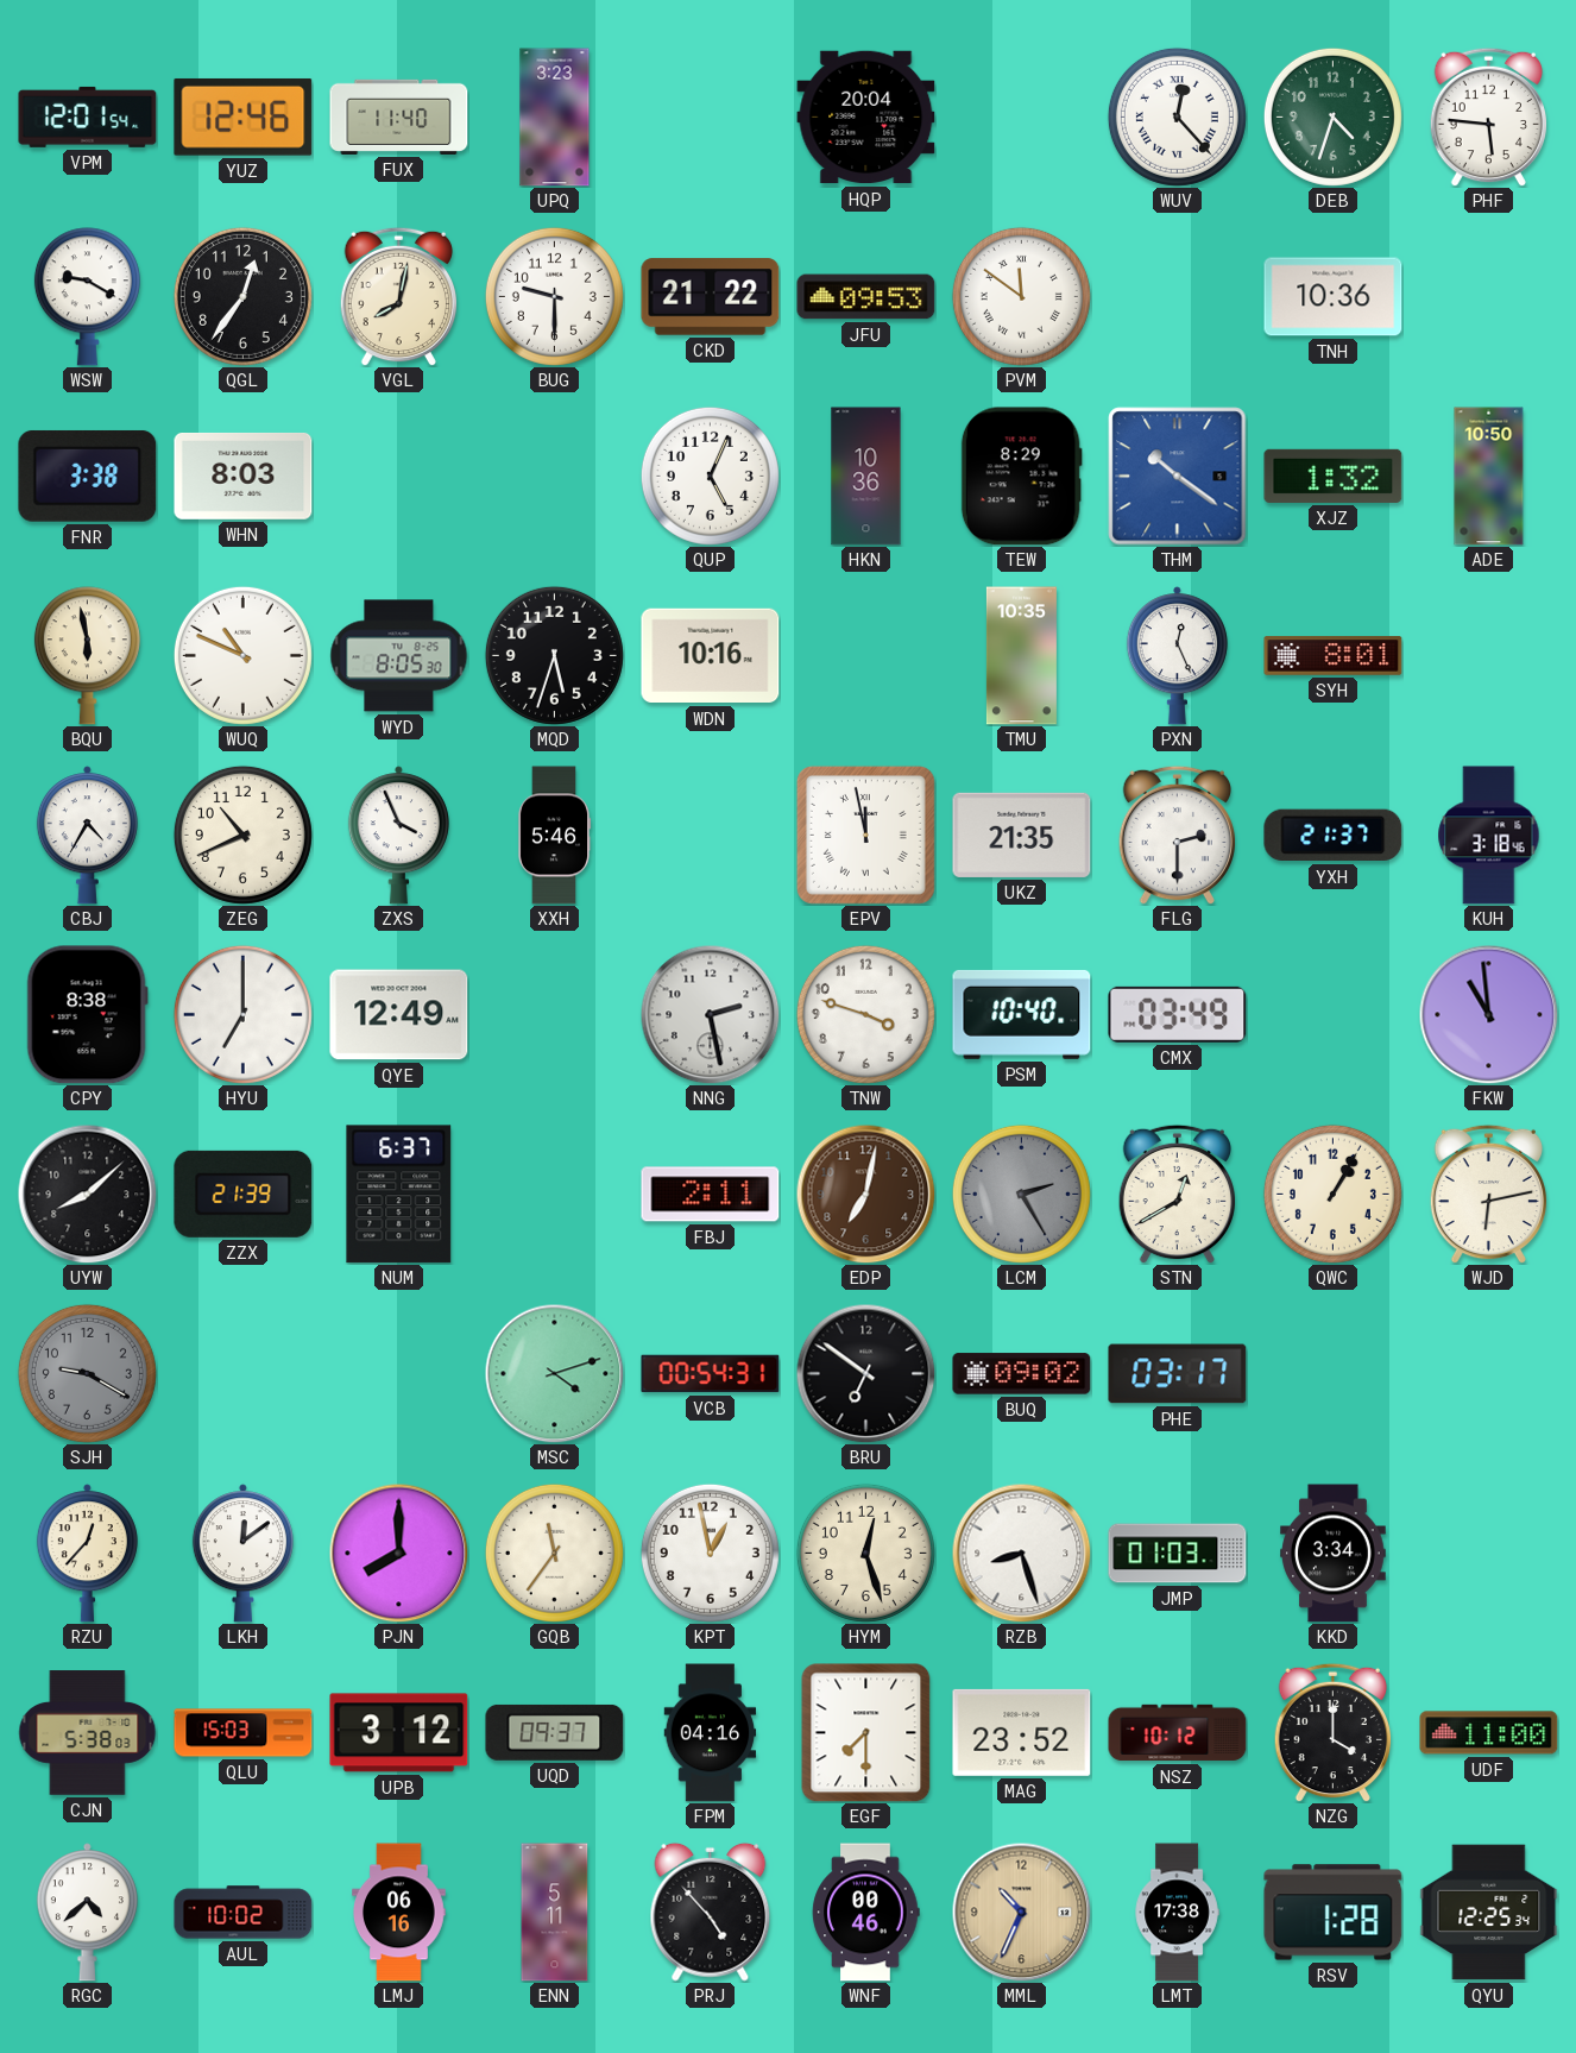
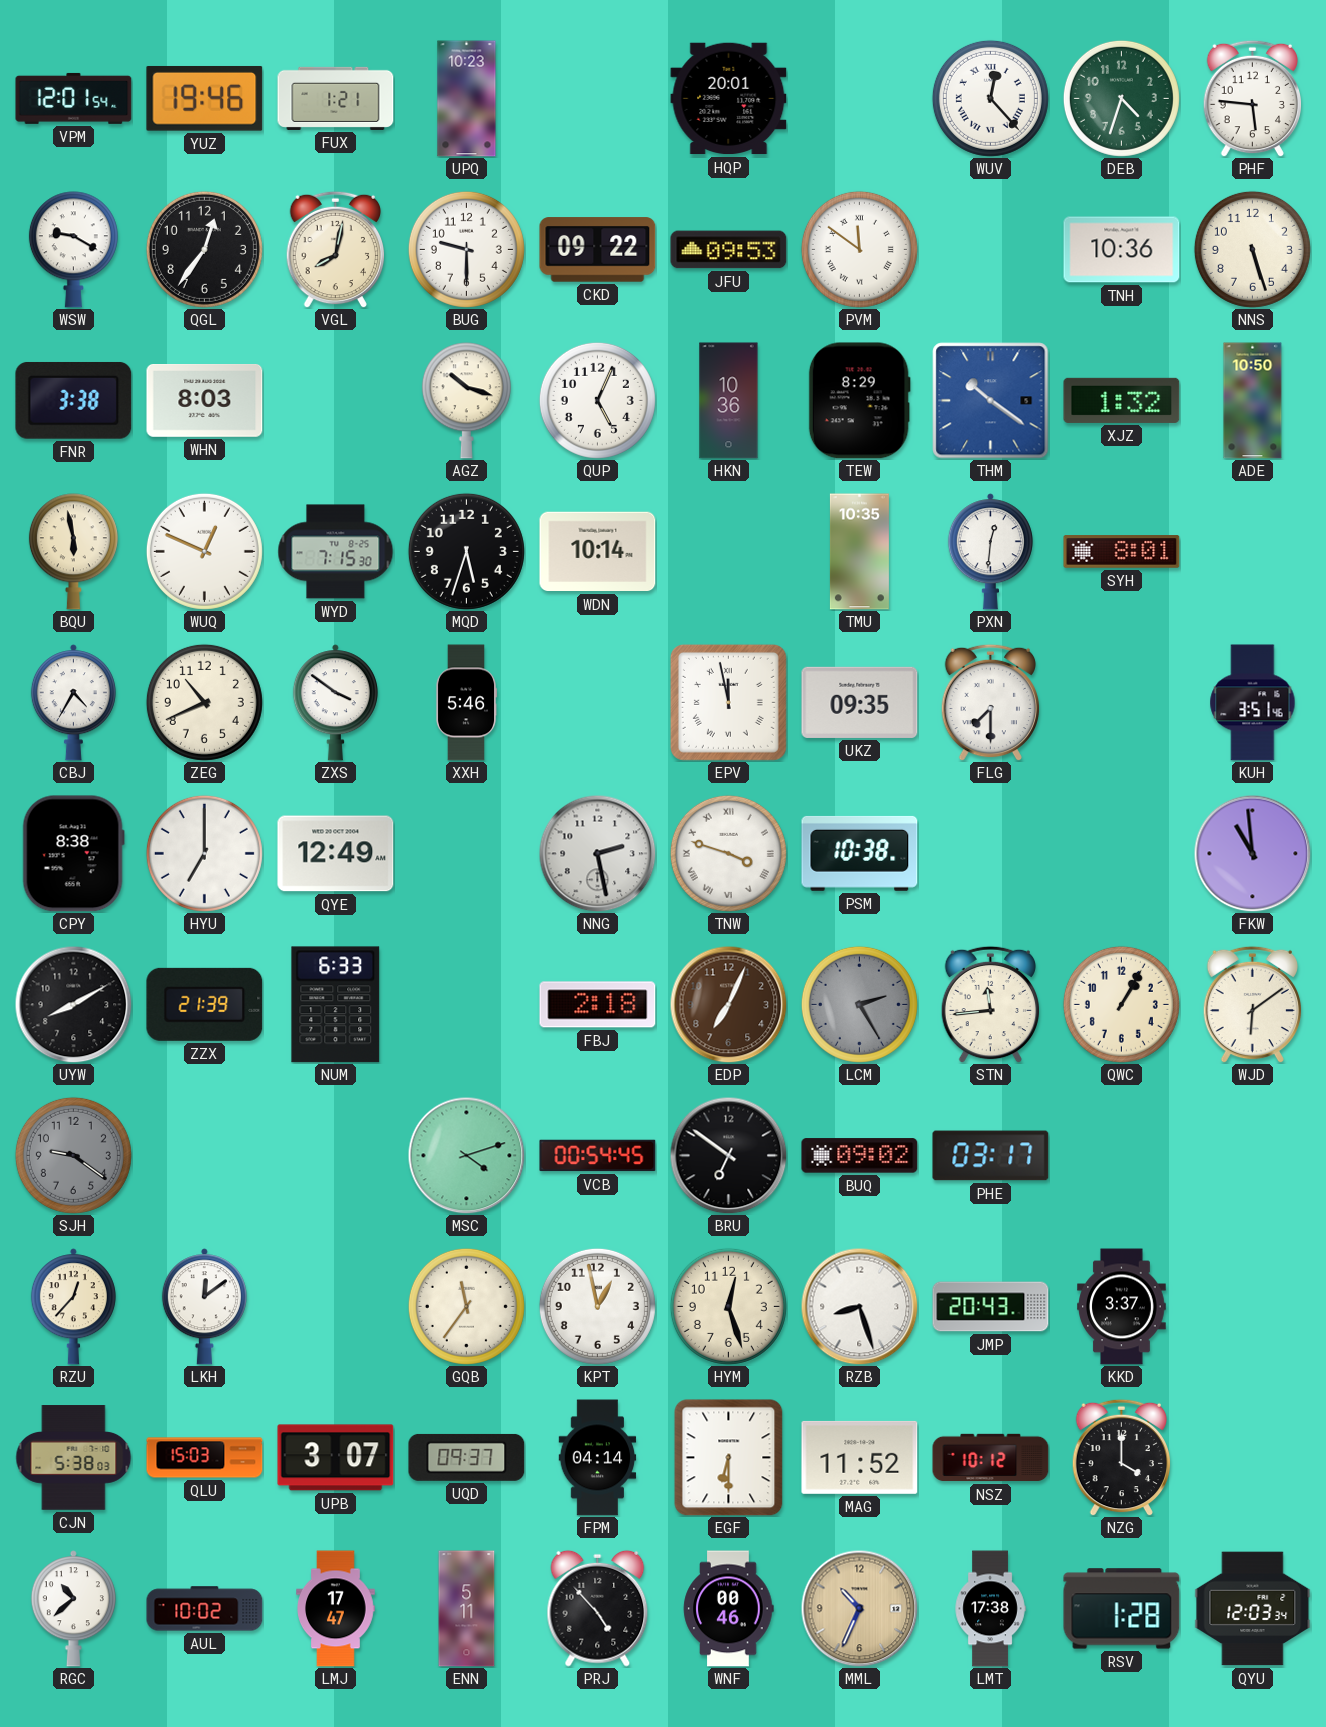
YUZ: 12:46 -> 19:46 (205, 98)
FUX: 11:40 -> 1:21 (336, 98)
UPQ: 3:23 -> 10:23 (467, 99)
HQP: 20:04 -> 20:01 (729, 99)
CKD: 21:22 -> 09:22 (598, 250)
NNS: none -> 5:27 (1252, 249)
AGZ: none -> 10:18 (466, 401)
WUQ: 10:49 -> 12:49 (204, 551)
WYD: 8:05 -> 7:15 (336, 552)
WDN: 10:16 -> 10:14 (598, 552)
PXN: 12:26 -> 12:31 (990, 552)
ZXS: 3:56 -> 3:51 (335, 703)
UKZ: 21:35 -> 09:35 (860, 702)
FLG: 2:30 -> 7:30 (990, 702)
YXH: 21:37 -> none (1334, 836)
KUH: 3:18 -> 3:51 (1253, 703)
TNW numerals: Arabic -> Roman (728, 853)
PSM: 10:40 -> 10:38 (860, 853)
CMX: 03:49 -> none (1178, 1014)
UYW: 8:08 -> 8:10 (73, 1004)
NUM: 6:37 -> 6:33 (336, 1005)
FBJ: 2:11 -> 2:18 (598, 1005)
EDP: 7:02 -> 7:04 (728, 1004)
STN: 12:40 -> 11:44 (990, 1004)
WJD: 6:13 -> 6:09 (1252, 1004)
SJH: 9:20 -> 9:21 (73, 1155)
VCB: 00:54:31 -> 00:54:45 (598, 1156)
PJN: 8:00 -> none (398, 1553)
JMP: 01:03 -> 20:43 (991, 1307)
KKD: 3:34 -> 3:37 (1122, 1307)
UPB: 3:12 -> 3:07 (336, 1458)
FPM: 04:16 -> 04:14 (598, 1458)
EGF: 7:30 -> 6:30 (729, 1458)
MAG: 23:52 -> 11:52 (860, 1457)
UDF: 11:00 -> none (1489, 1733)
RGC: 4:38 -> 10:38 (73, 1609)
LMJ: 06:16 -> 17:47 (336, 1609)
QYU: 12:25 -> 12:03 (1253, 1609)
